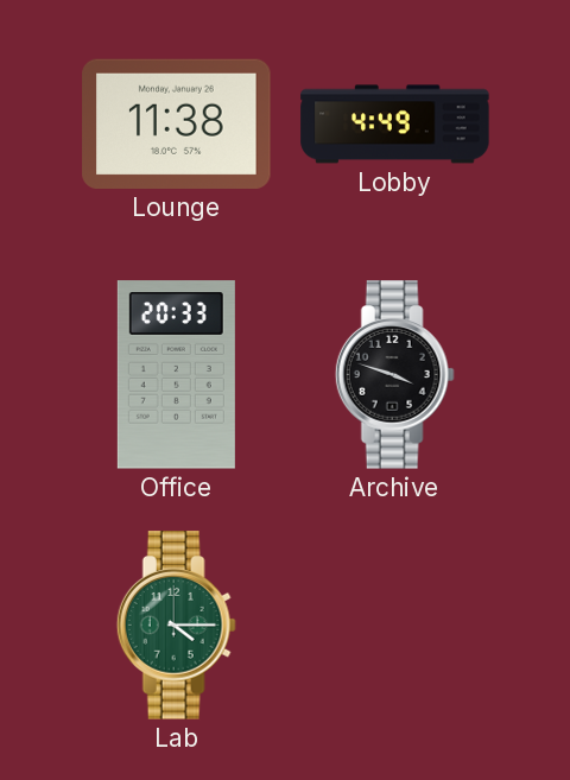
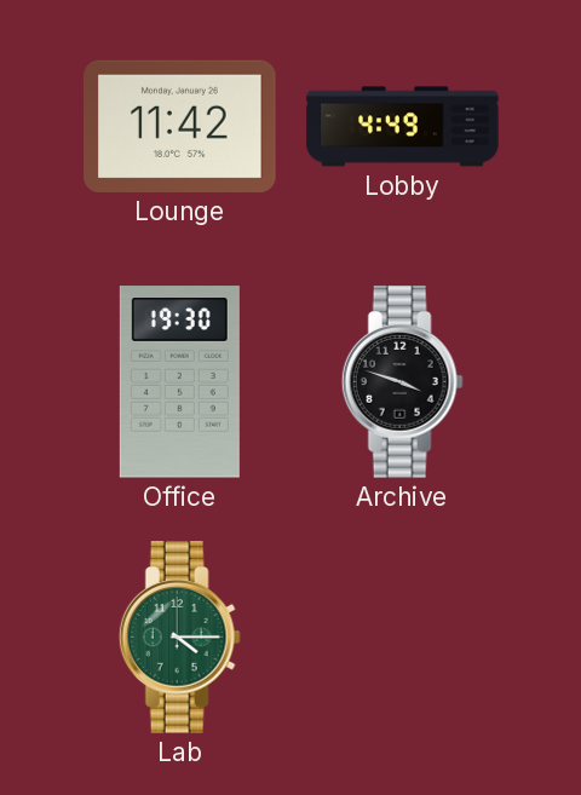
Lounge: 11:38 -> 11:42 (180, 126)
Office: 20:33 -> 19:30 (179, 382)
